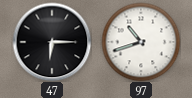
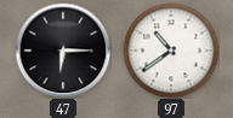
97: 10:42 -> 10:39 (171, 51)
